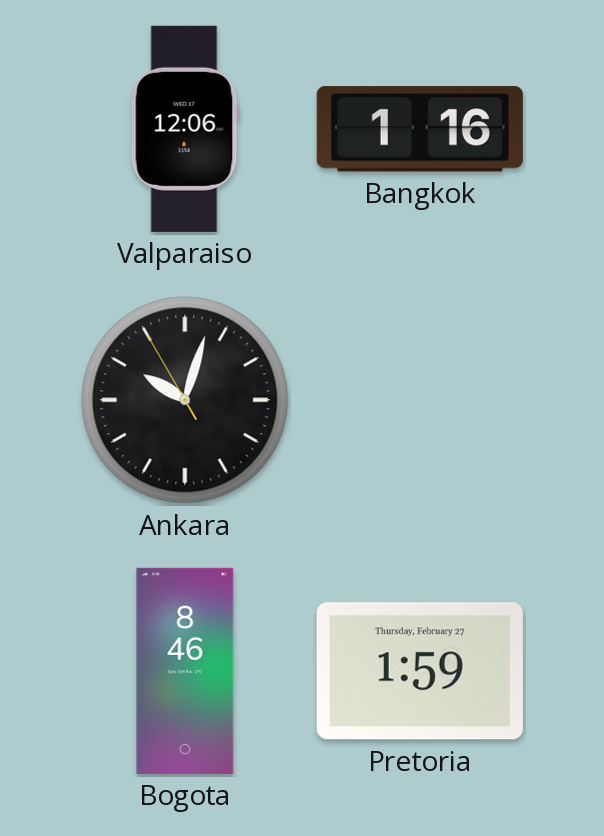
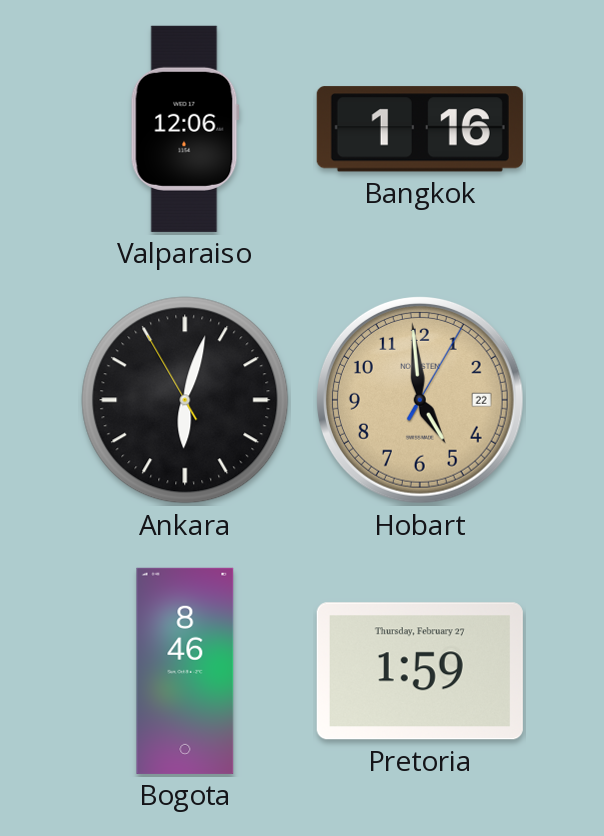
Ankara: 10:02 -> 6:02 (185, 400)
Hobart: none -> 4:59 (420, 400)
